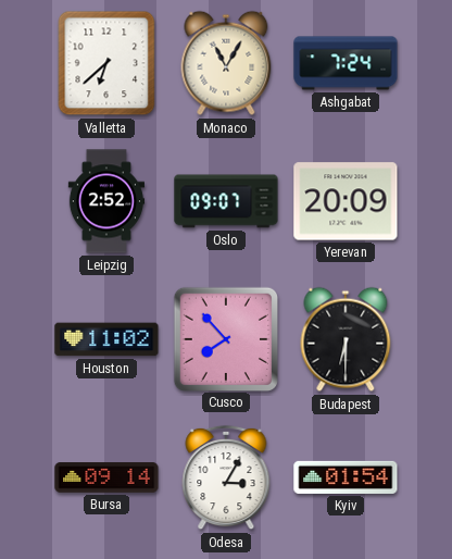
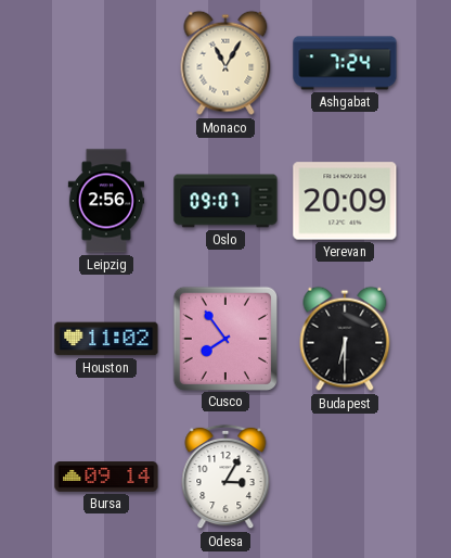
Valletta: 6:38 -> none (106, 63)
Leipzig: 2:52 -> 2:56 (105, 201)
Cusco: 7:53 -> 7:54 (224, 338)
Kyiv: 01:54 -> none (346, 477)
